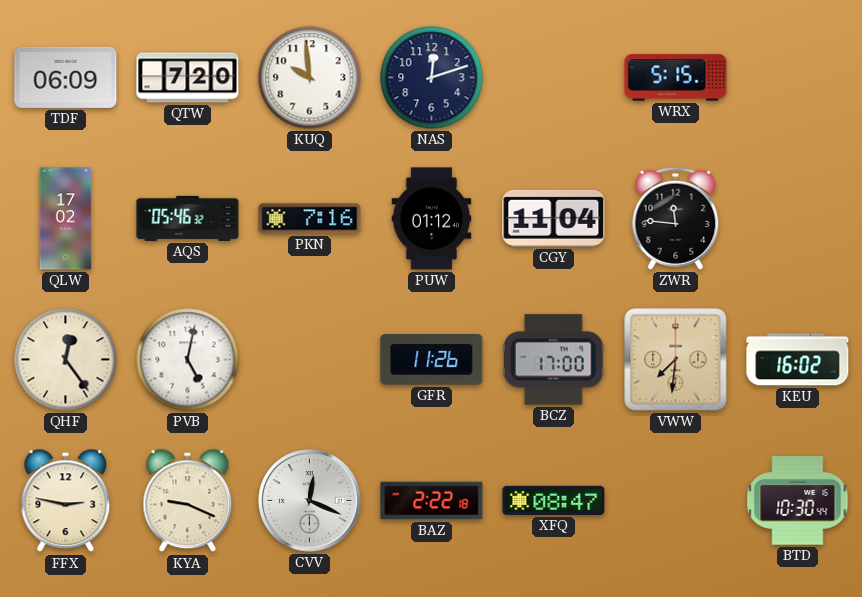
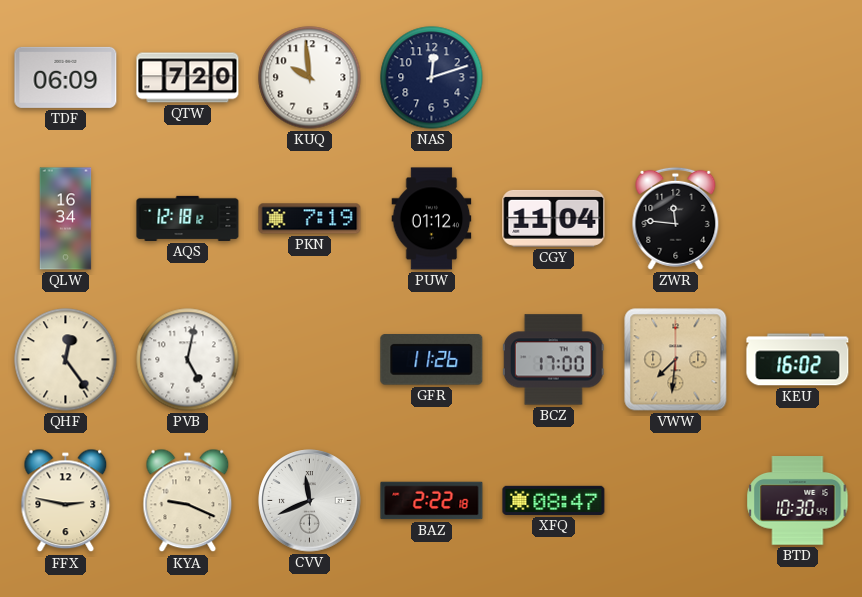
WRX: 5:15 -> none (676, 78)
QLW: 17:02 -> 16:34 (66, 219)
AQS: 05:46 -> 12:18 (188, 218)
PKN: 7:16 -> 7:19 (310, 219)
CVV: 12:19 -> 11:41 (310, 501)
